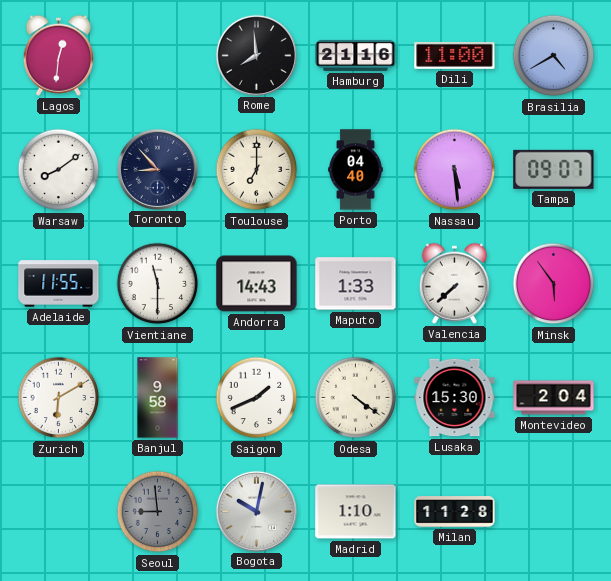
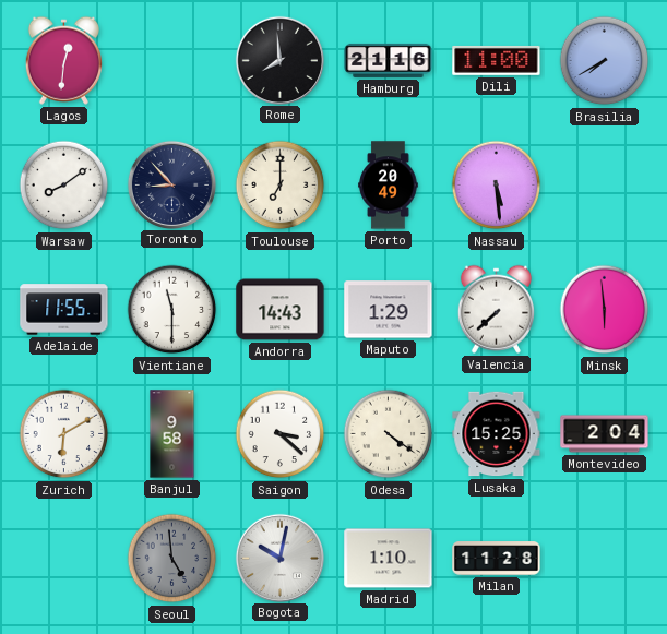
Brasilia: 4:40 -> 7:40 (605, 61)
Porto: 04:40 -> 20:49 (389, 186)
Tampa: 09:07 -> none (554, 169)
Maputo: 1:33 -> 1:29 (389, 310)
Minsk: 5:54 -> 5:59 (605, 310)
Saigon: 1:41 -> 3:22 (281, 434)
Lusaka: 15:30 -> 15:25 (497, 434)
Seoul: 8:59 -> 4:59 (172, 559)
